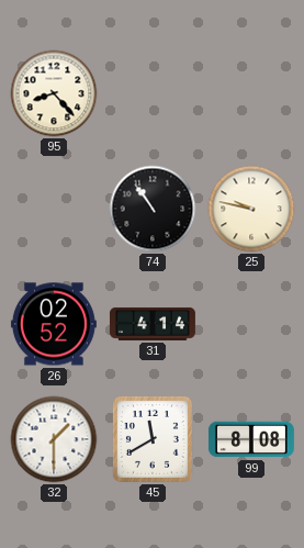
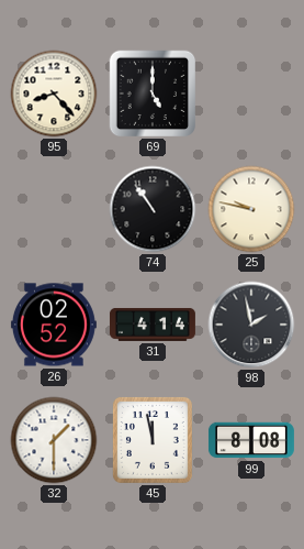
69: none -> 5:00 (153, 94)
98: none -> 1:58 (251, 325)
45: 11:40 -> 11:58 (153, 440)
